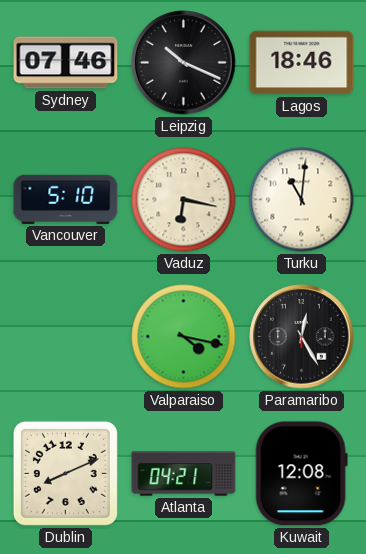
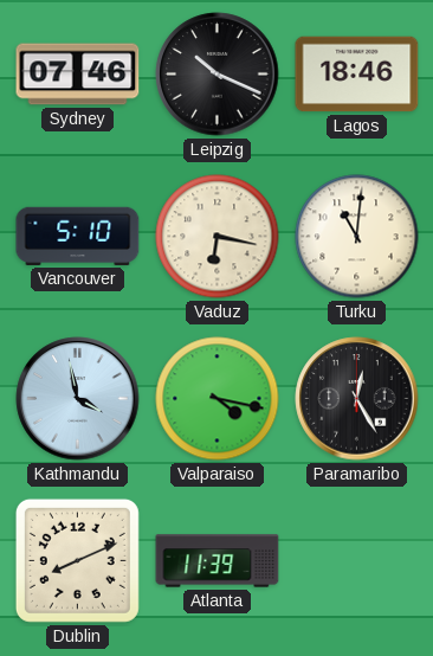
Kathmandu: none -> 3:58 (78, 399)
Atlanta: 04:21 -> 11:39 (218, 561)
Kuwait: 12:08 -> none (301, 474)
